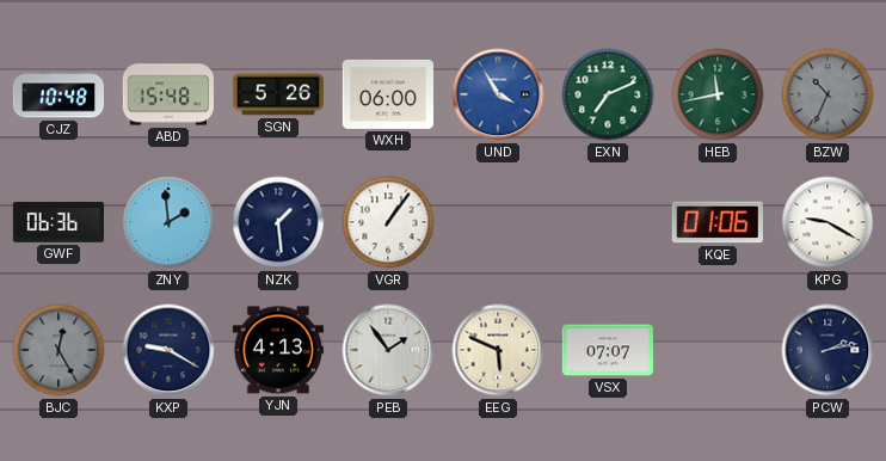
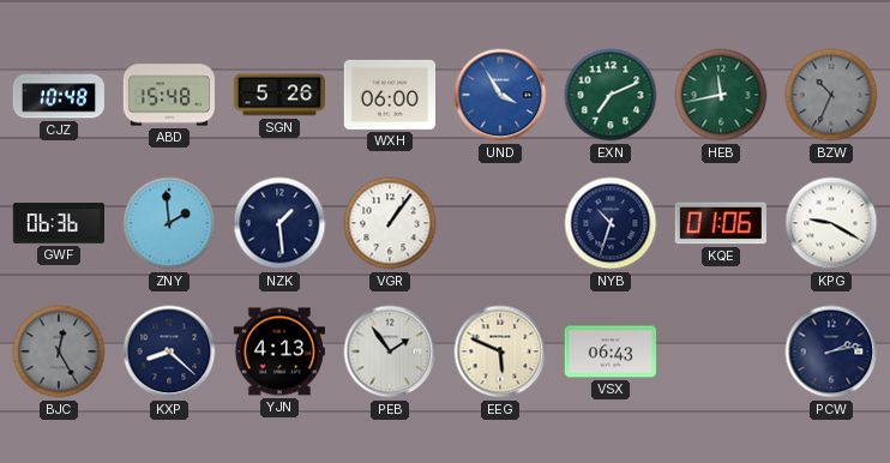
NYB: none -> 10:33 (611, 223)
KXP: 9:20 -> 8:22 (169, 351)
VSX: 07:07 -> 06:43 (609, 351)
